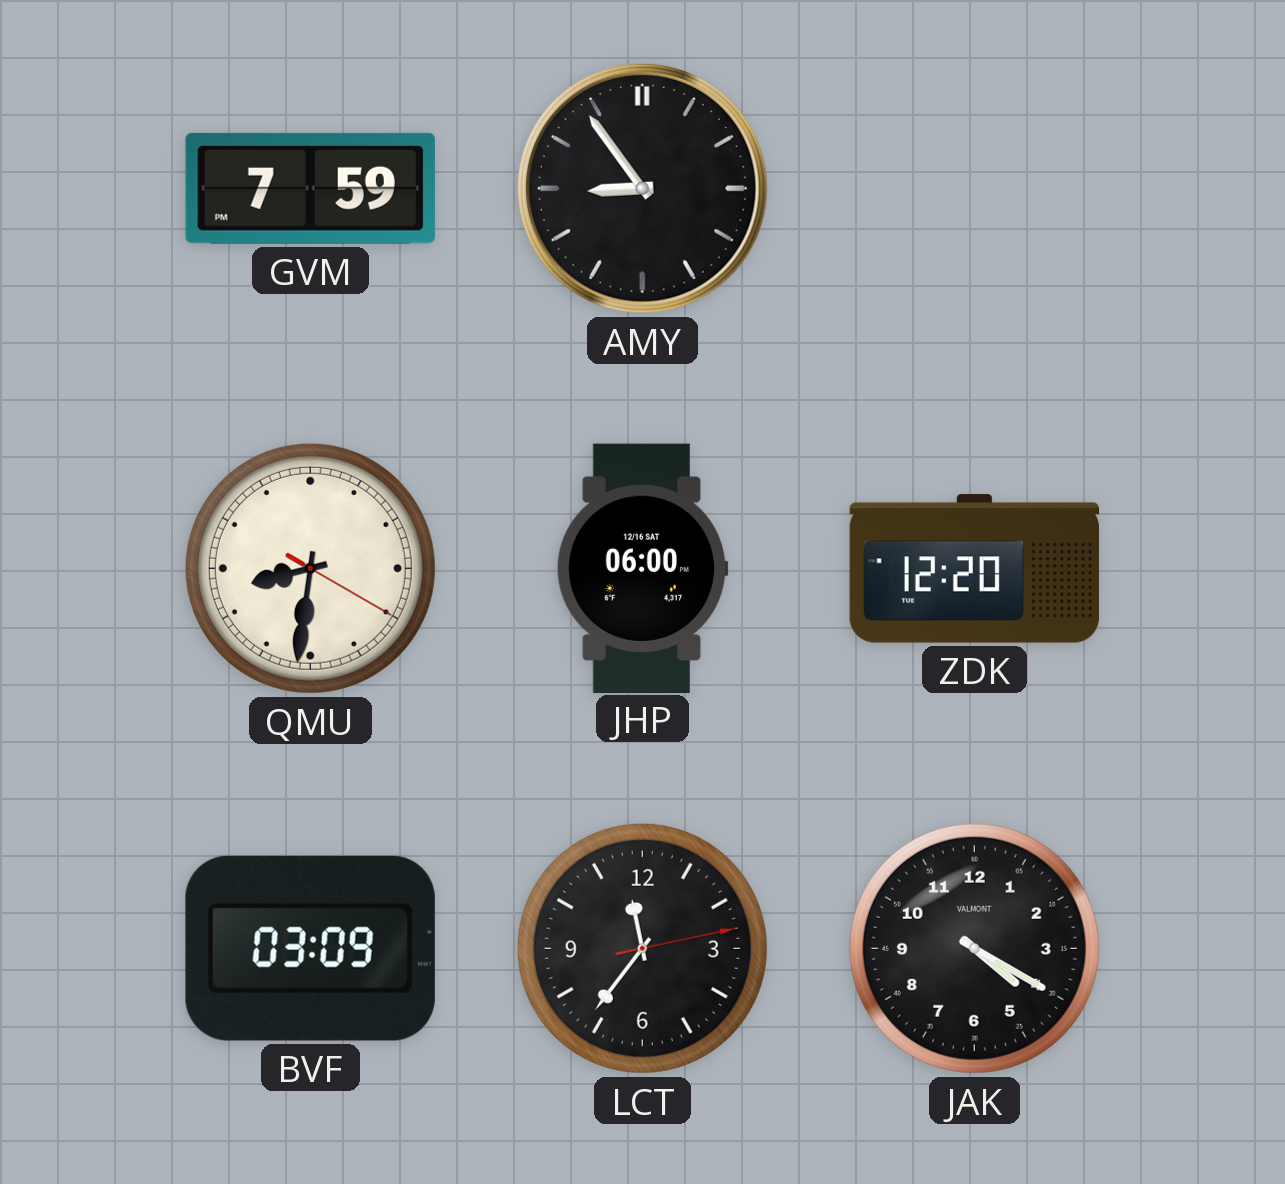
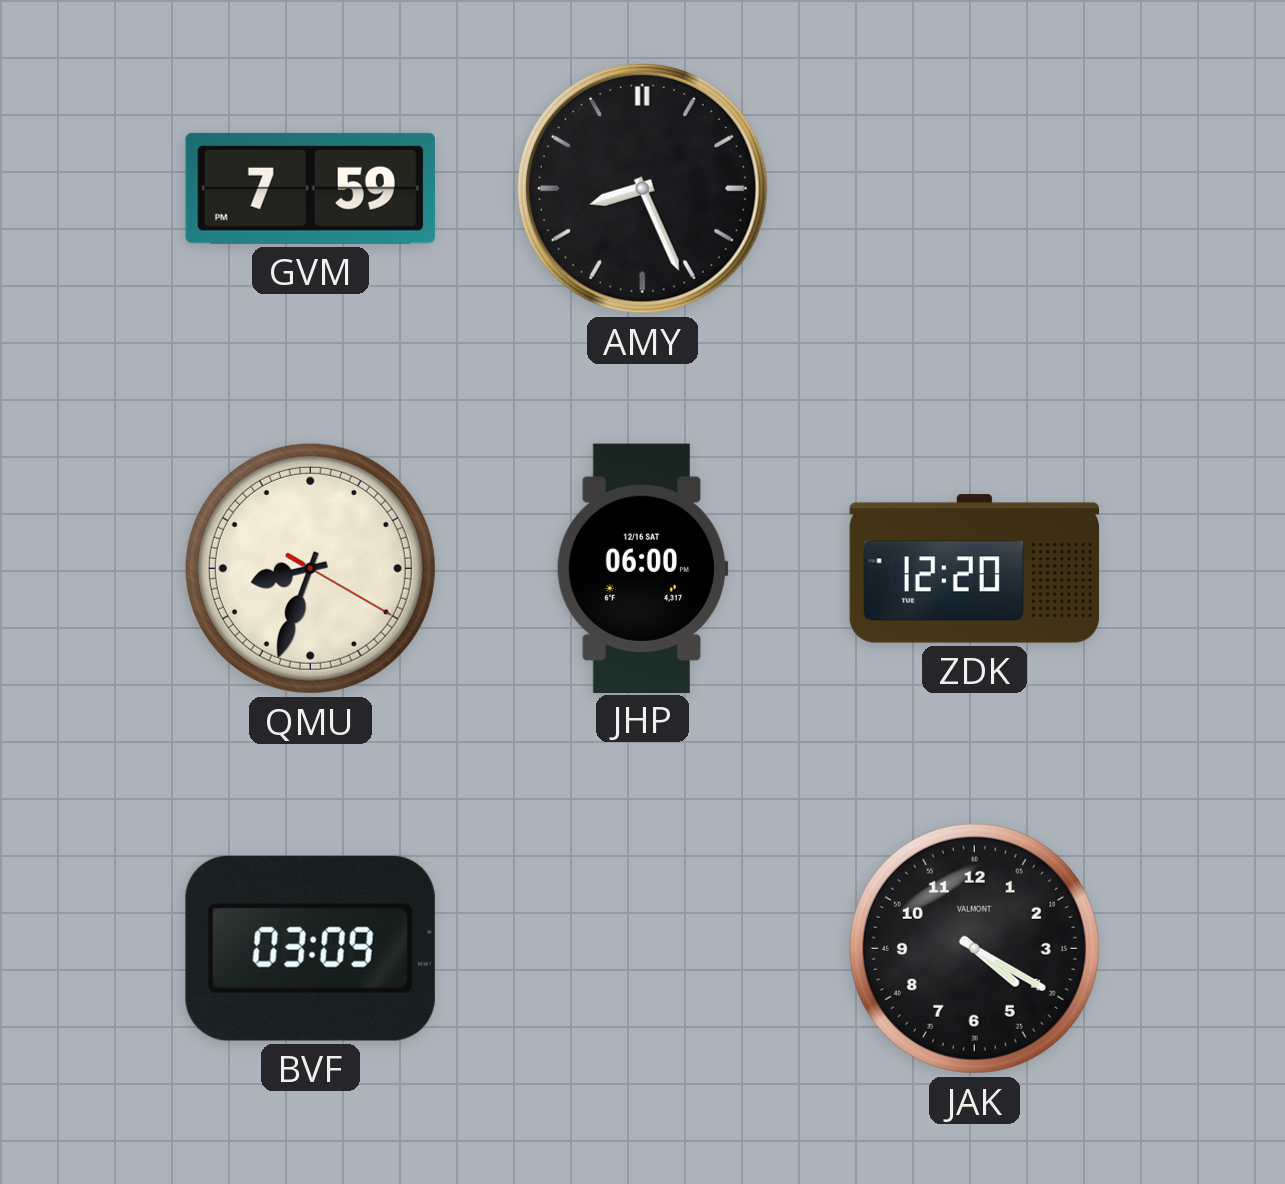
AMY: 8:54 -> 8:26 (642, 188)
QMU: 8:31 -> 8:33 (310, 568)
LCT: 11:36 -> none (642, 948)
